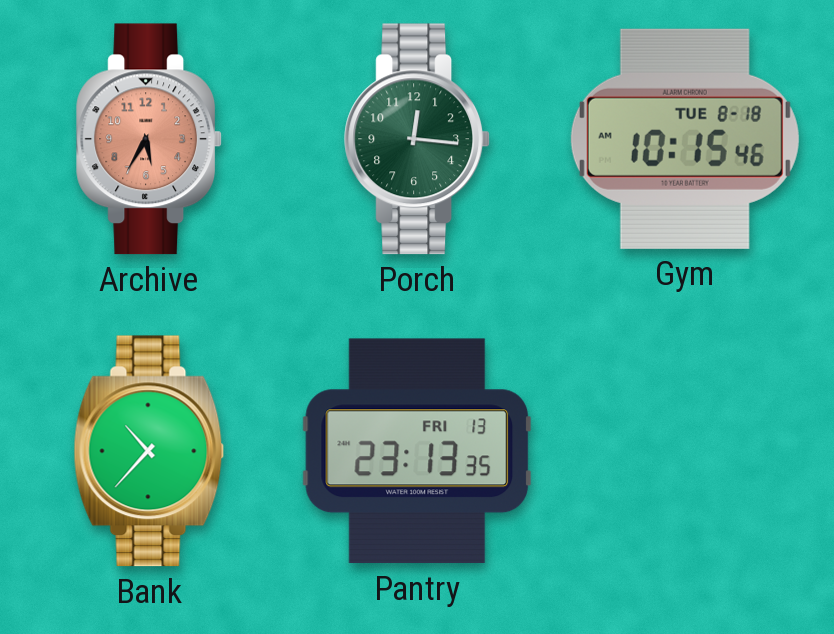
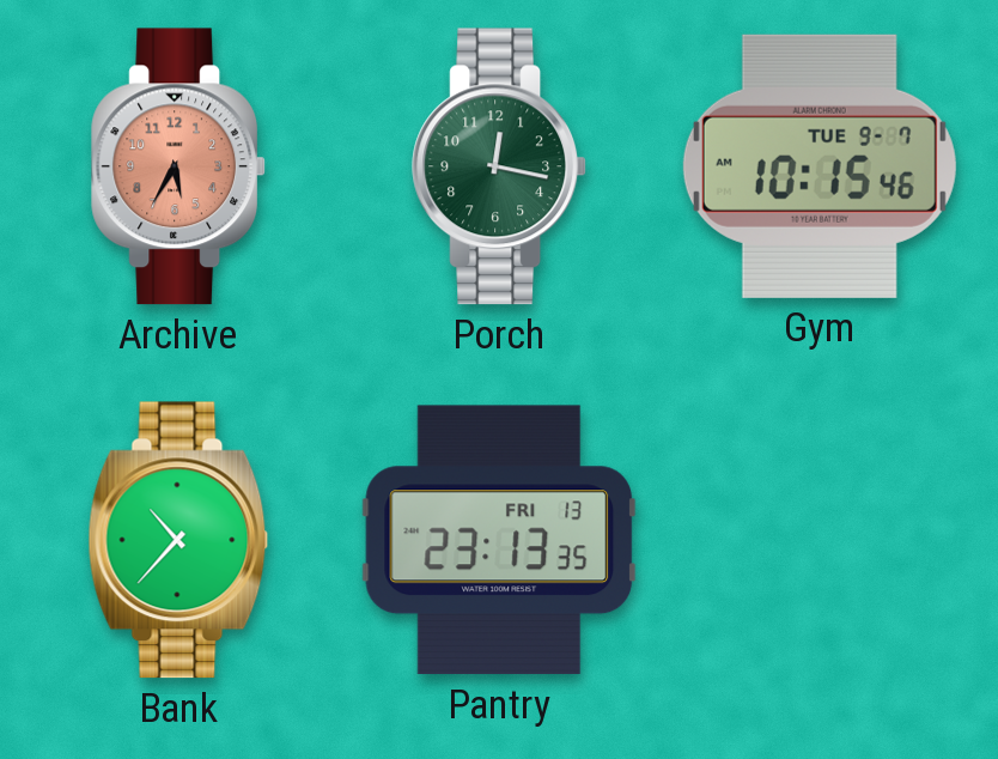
Porch: 12:16 -> 12:17 (499, 166)
Gym date: TUE 8-18 -> TUE 9-7 (820, 166)
